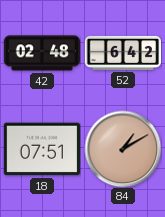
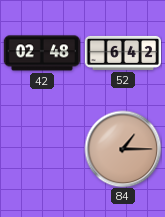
18: 07:51 -> none (41, 149)
84: 1:10 -> 1:15 (123, 149)
